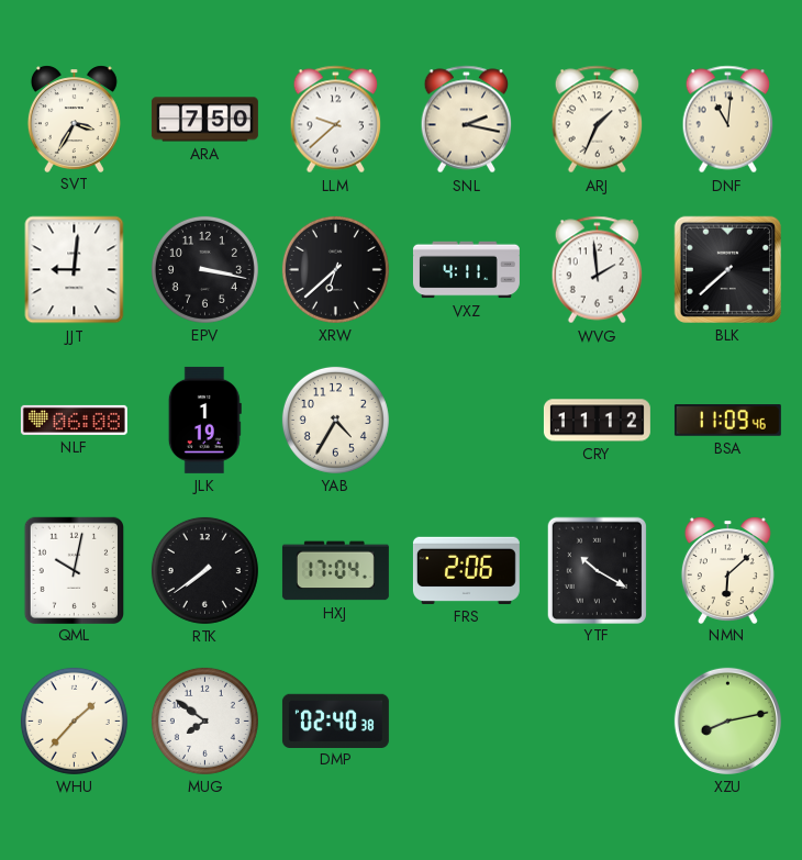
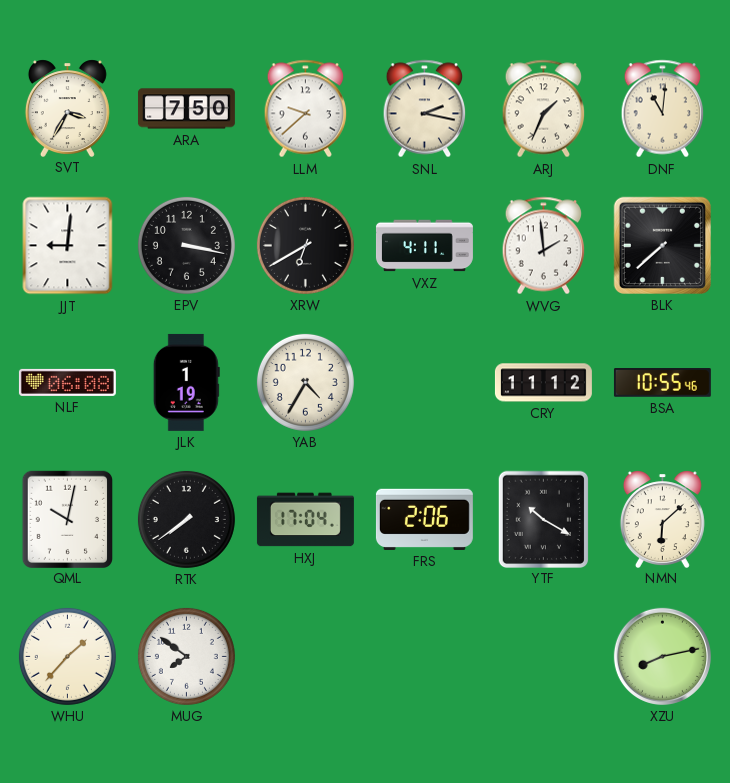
XRW: 6:38 -> 6:40 (305, 245)
BSA: 11:09 -> 10:55 (662, 383)
DMP: 02:40 -> none (335, 721)
